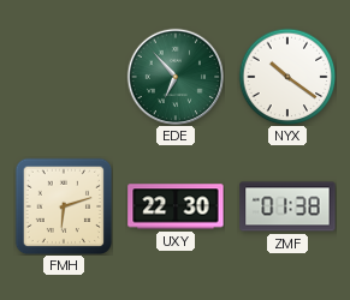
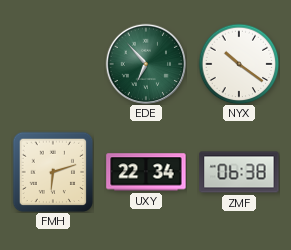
UXY: 22:30 -> 22:34 (146, 172)
ZMF: 01:38 -> 06:38 (239, 172)
